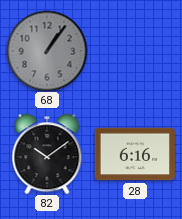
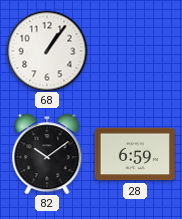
68 dial: grey -> white (47, 51)
28: 6:16 -> 6:59 (134, 154)
